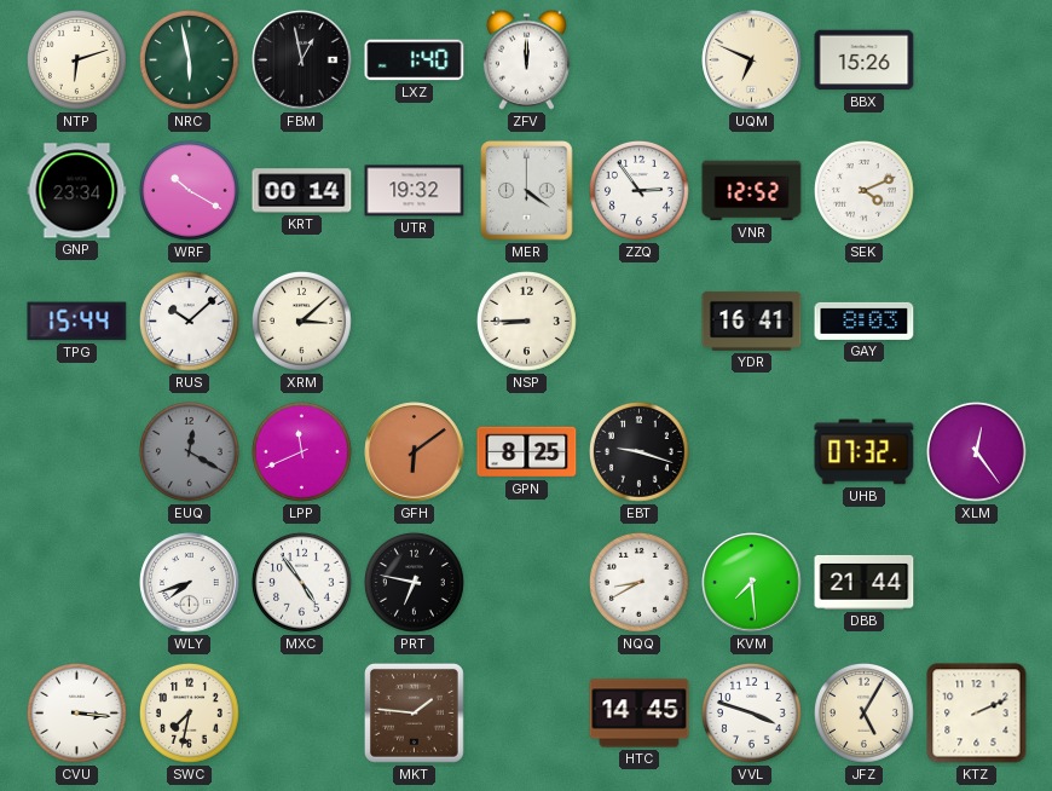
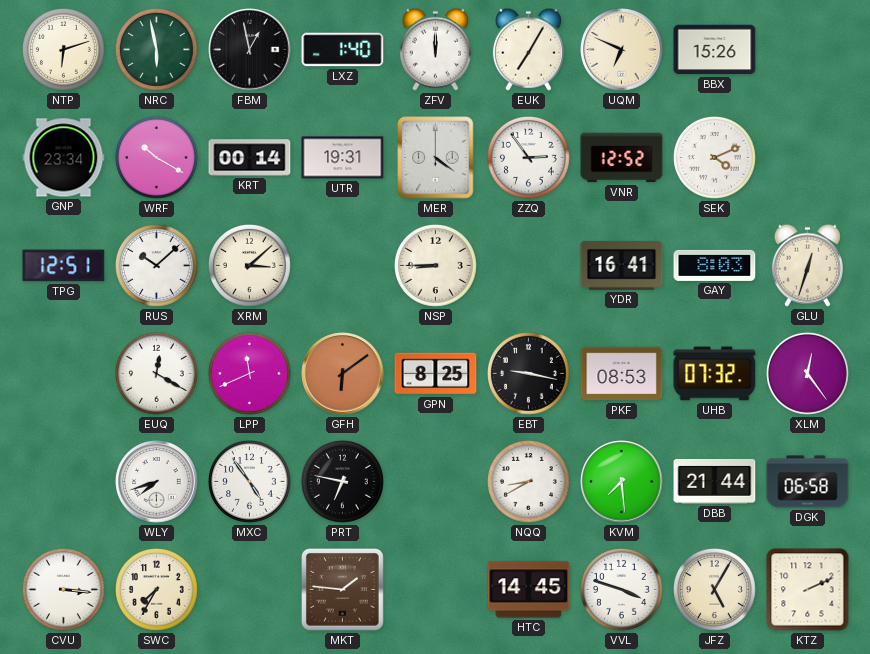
EUK: none -> 7:05 (528, 49)
UTR: 19:32 -> 19:31 (343, 158)
TPG: 15:44 -> 12:51 (64, 266)
GLU: none -> 12:33 (807, 265)
EUQ dial: grey -> white (157, 374)
EBT: 9:18 -> 9:17 (529, 374)
PKF: none -> 08:53 (622, 374)
DGK: none -> 06:58 (808, 482)
SWC: 7:32 -> 7:35 (157, 590)
